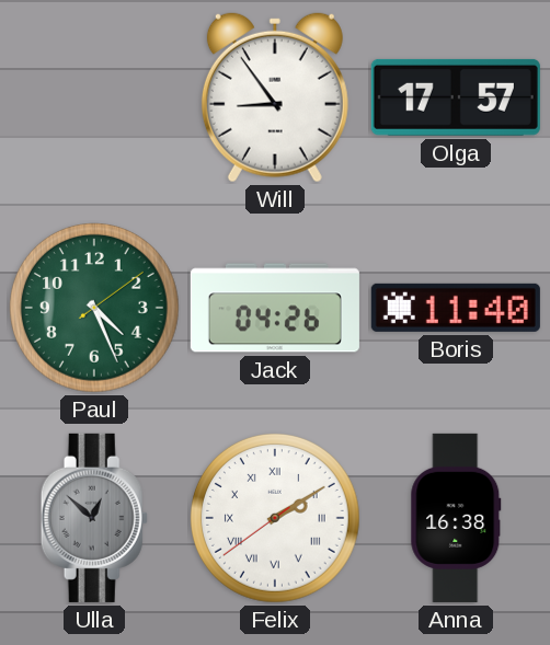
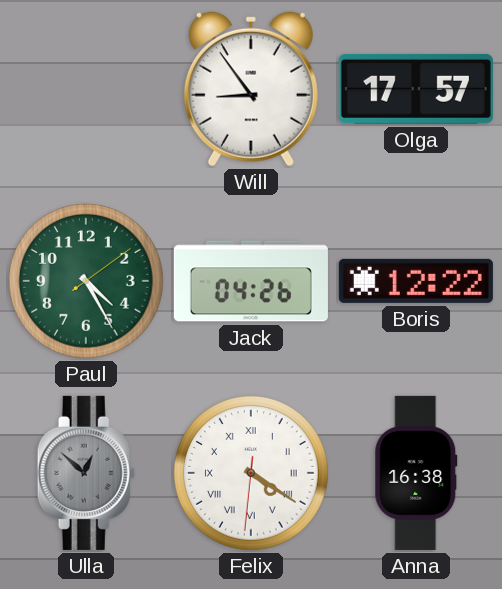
Paul: 4:26 -> 4:25 (87, 282)
Boris: 11:40 -> 12:22 (416, 281)
Felix: 2:09 -> 4:20 (252, 474)
